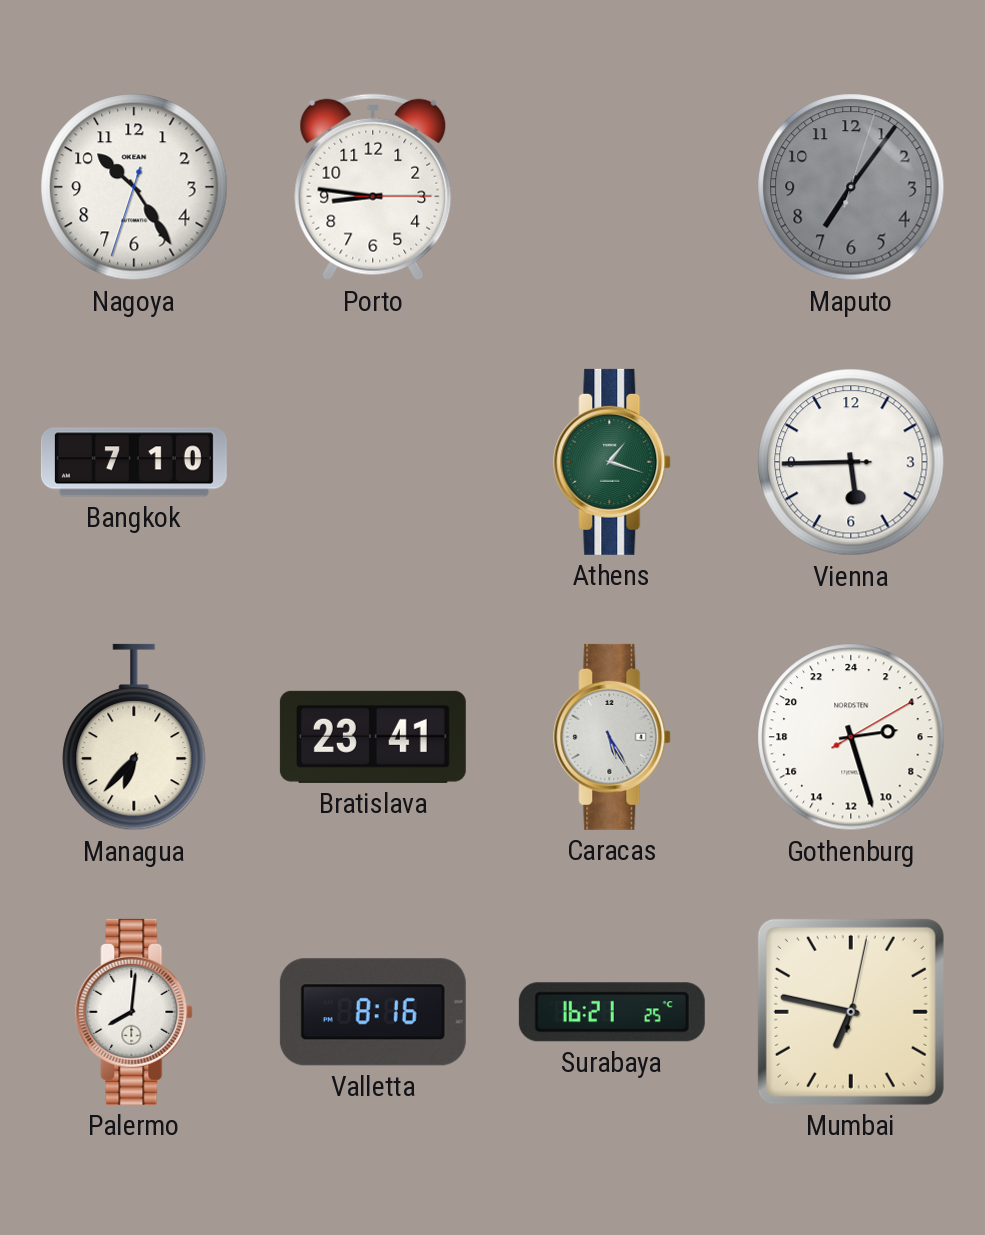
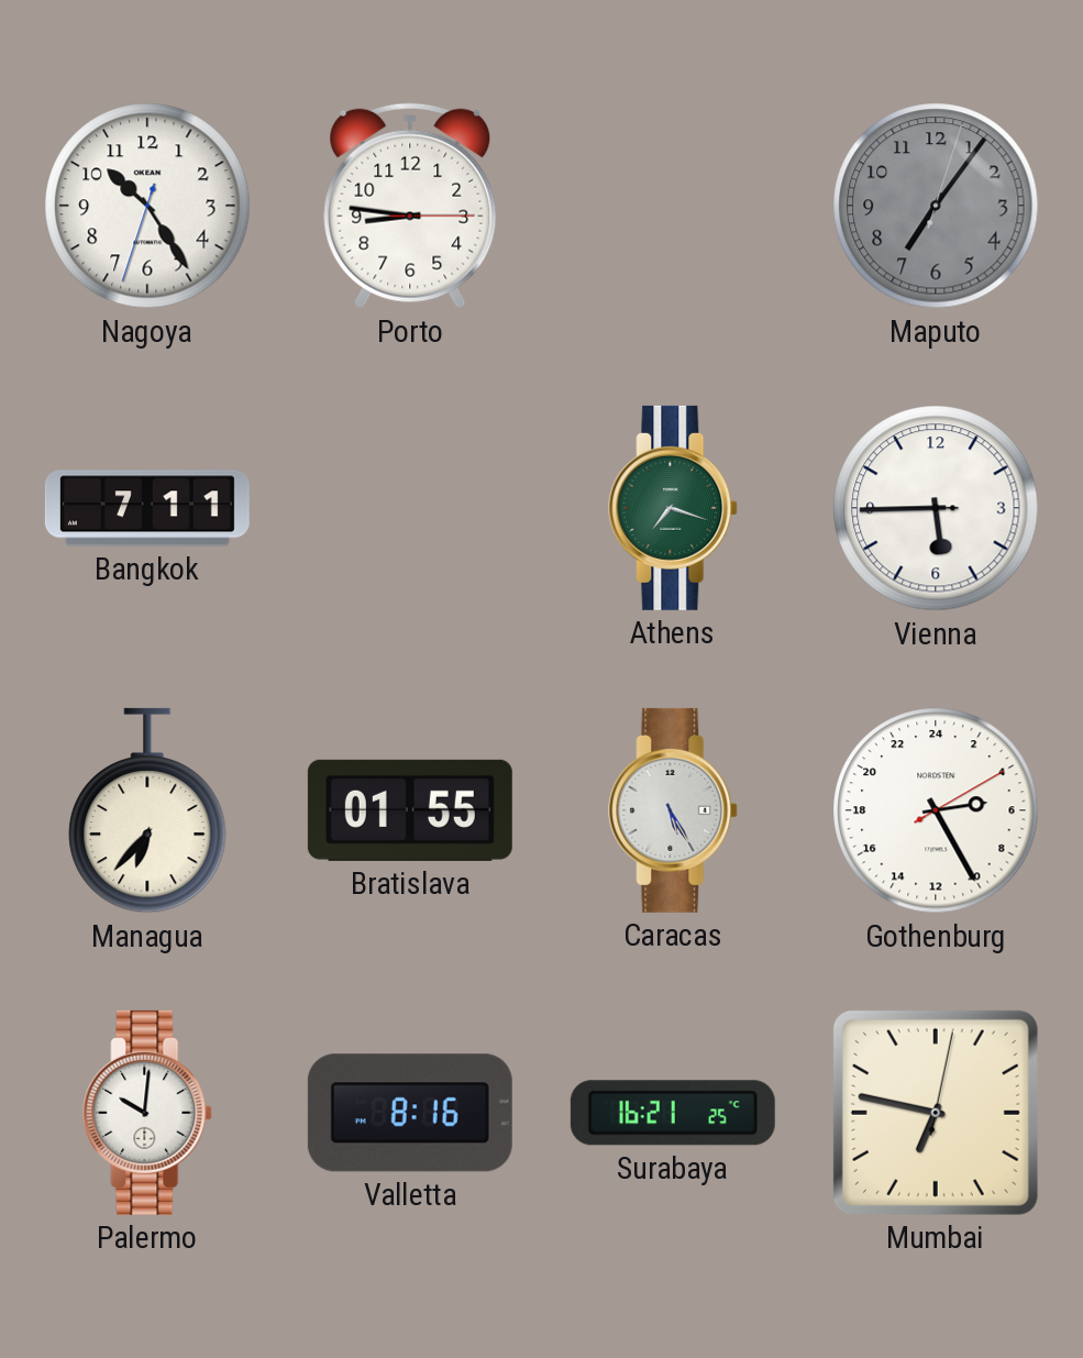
Bangkok: 7:10 -> 7:11 (147, 508)
Athens: 1:18 -> 7:18 (674, 508)
Bratislava: 23:41 -> 01:55 (410, 810)
Gothenburg: 5:27 -> 5:25 (936, 810)
Palermo: 8:01 -> 10:01 (148, 1113)
